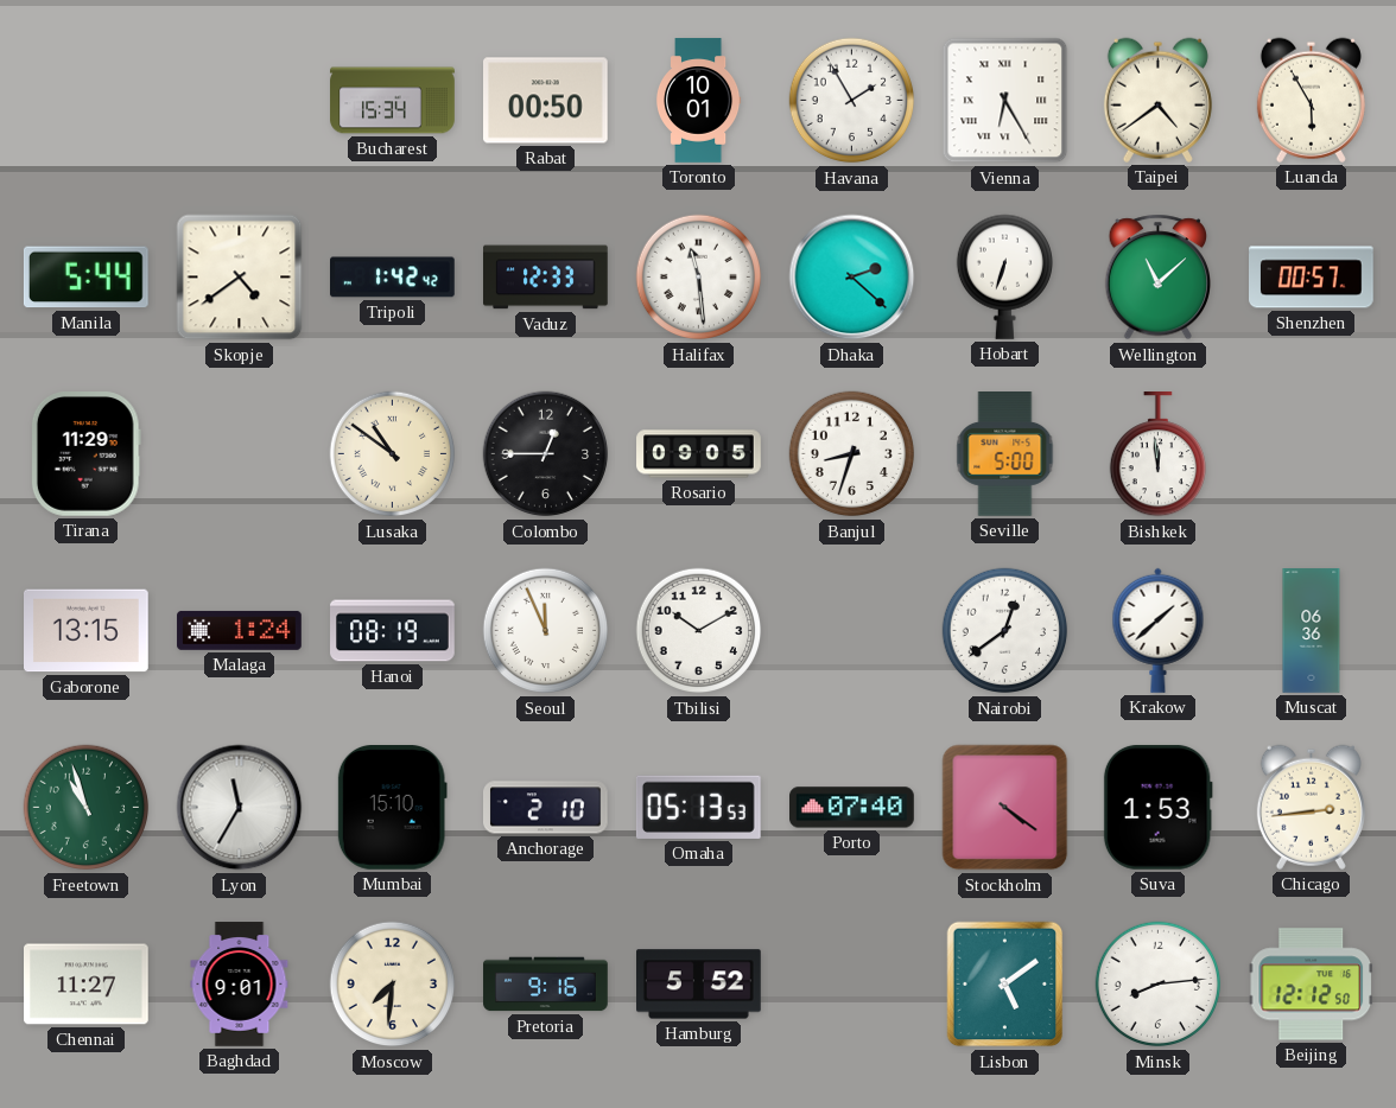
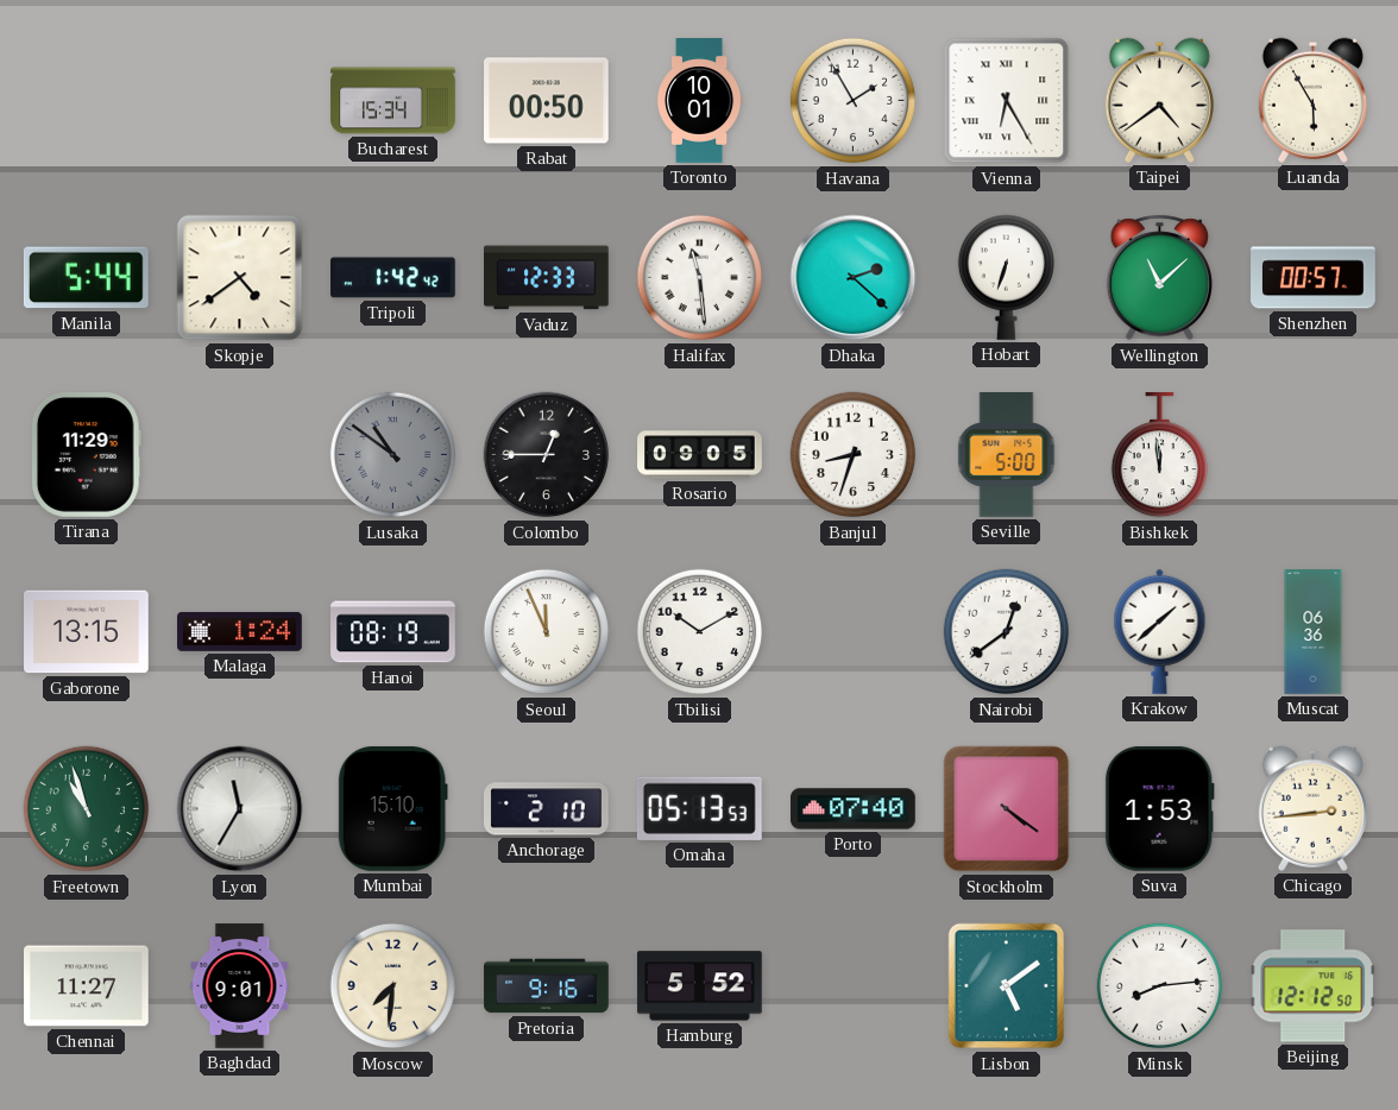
Lusaka dial: cream -> grey (393, 455)
